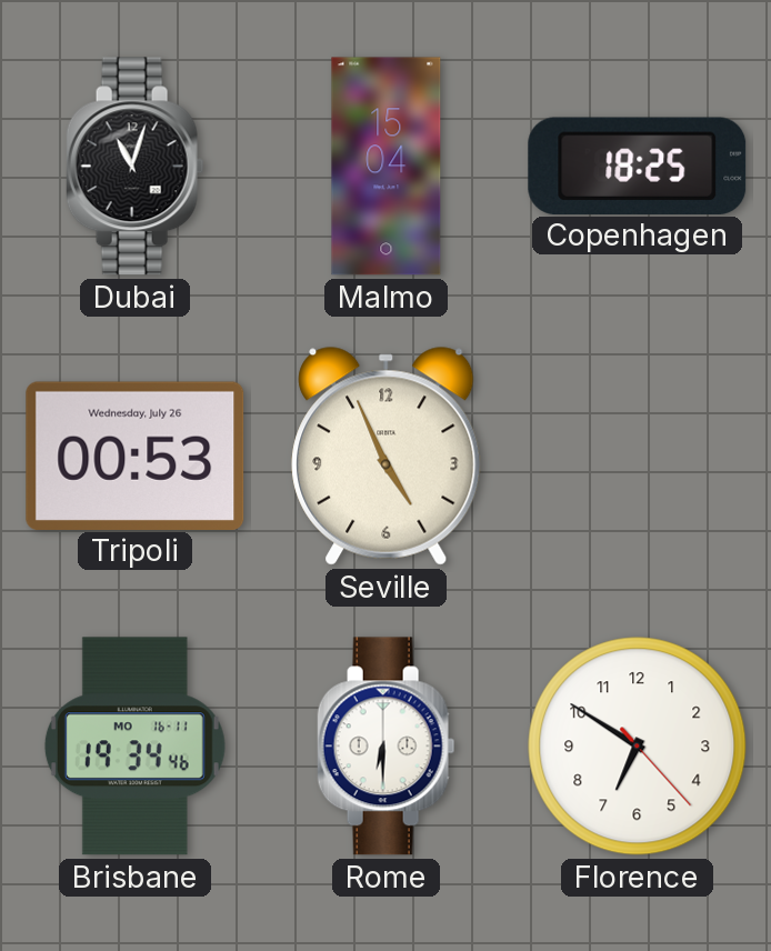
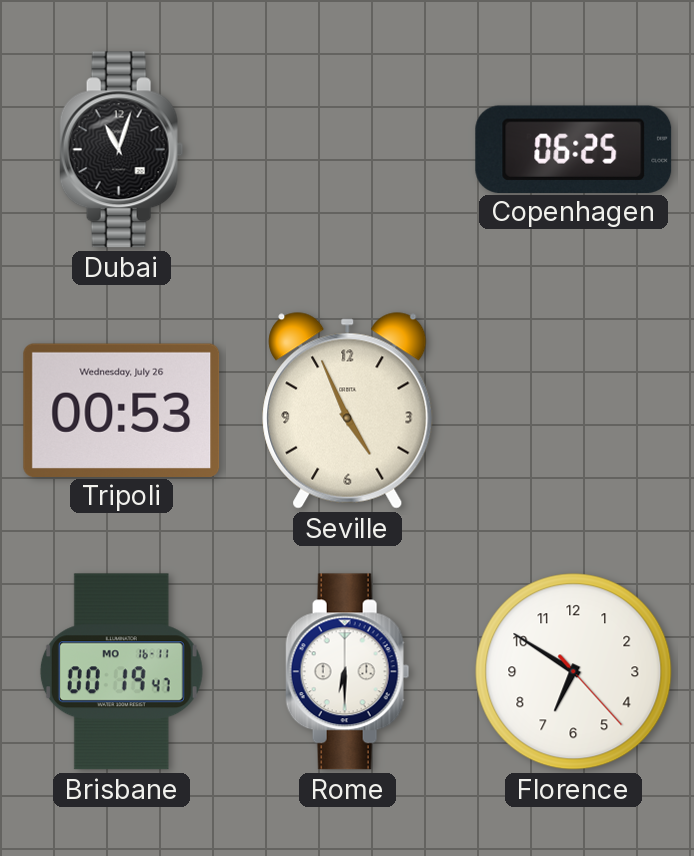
Malmo: 15:04 -> none (387, 167)
Copenhagen: 18:25 -> 06:25 (574, 149)
Brisbane: 19:34 -> 00:19 (121, 672)
